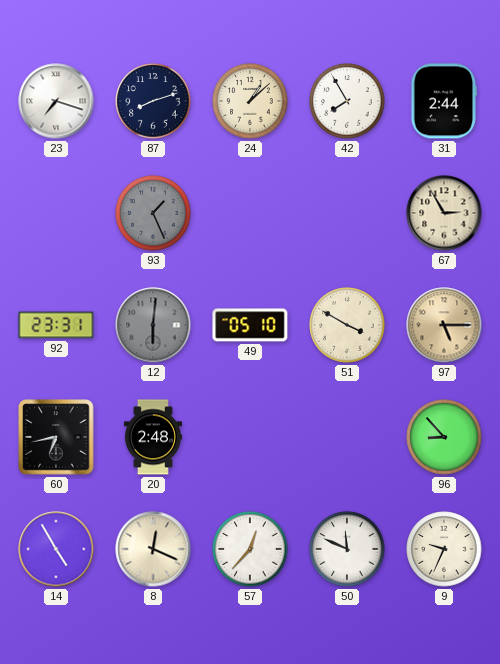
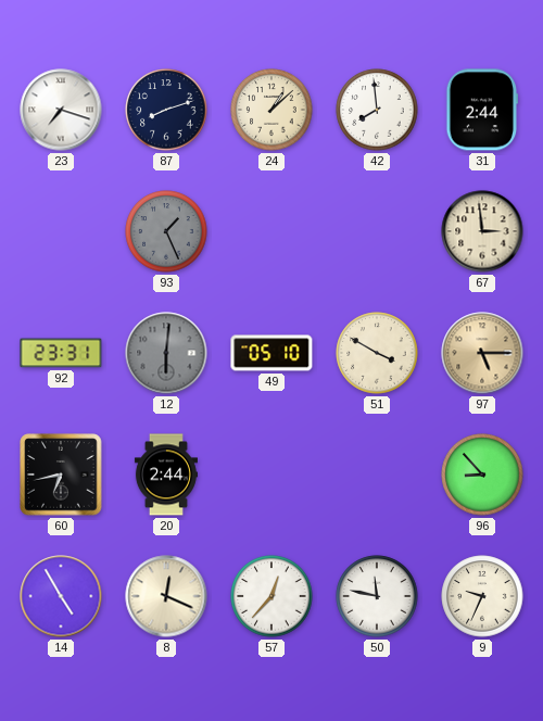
42: 7:55 -> 7:59 (377, 110)
67: 2:55 -> 2:59 (482, 231)
20: 2:48 -> 2:44 (166, 475)
50: 11:49 -> 11:47 (377, 596)
